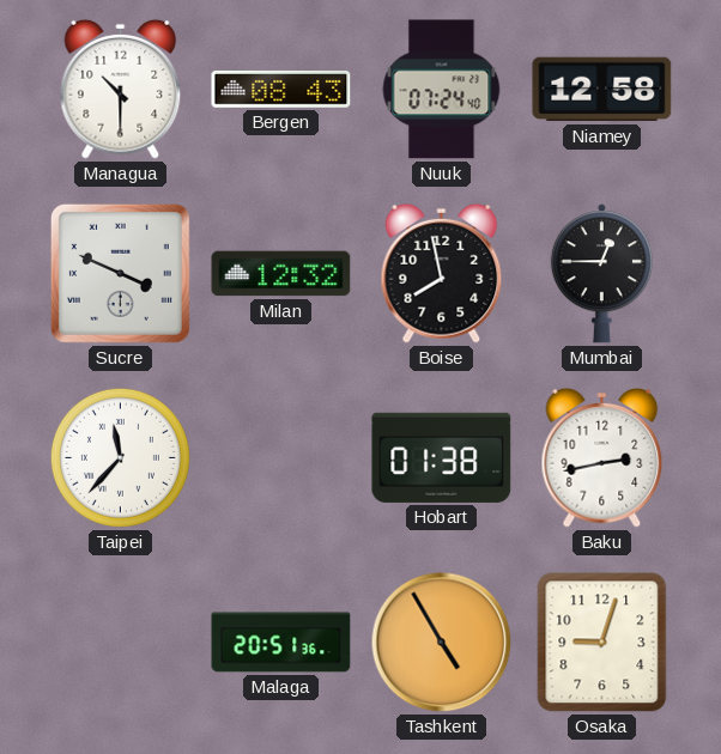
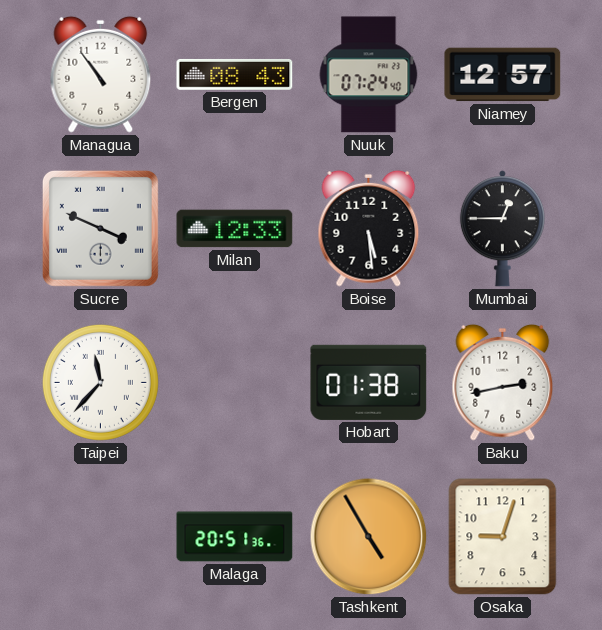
Managua: 10:30 -> 10:54 (101, 74)
Niamey: 12:58 -> 12:57 (503, 75)
Milan: 12:32 -> 12:33 (235, 229)
Boise: 7:58 -> 5:29 (369, 228)
